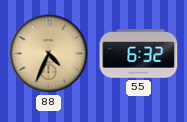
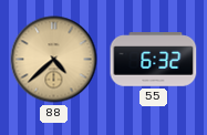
88: 4:34 -> 4:38 (54, 60)
